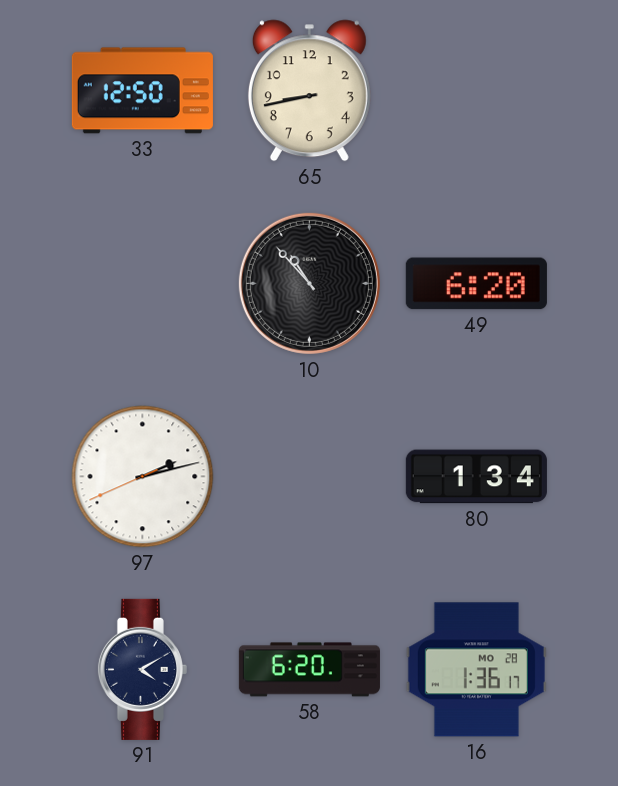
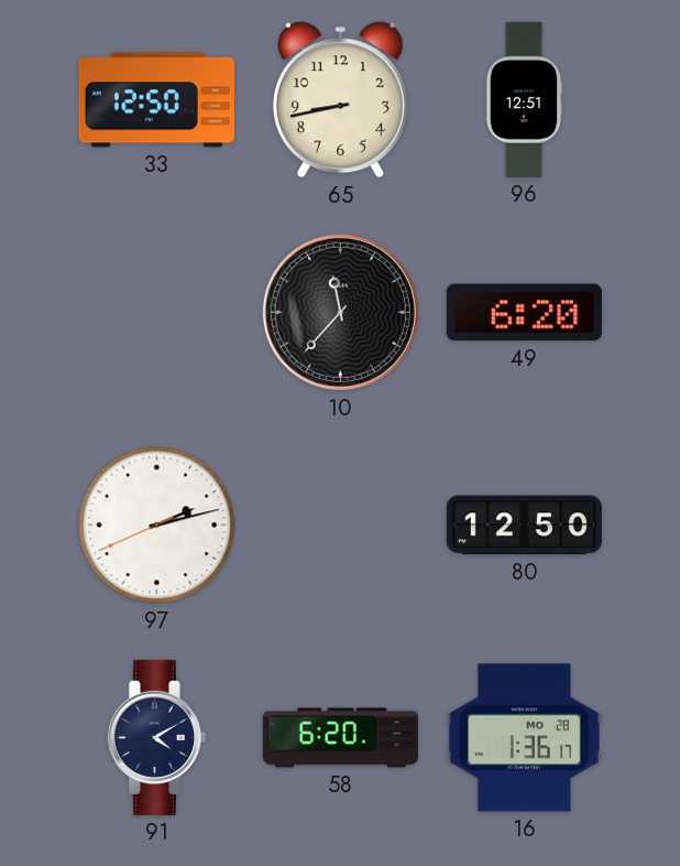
96: none -> 12:51 (523, 99)
10: 10:53 -> 11:37 (340, 312)
80: 1:34 -> 12:50 (524, 526)
